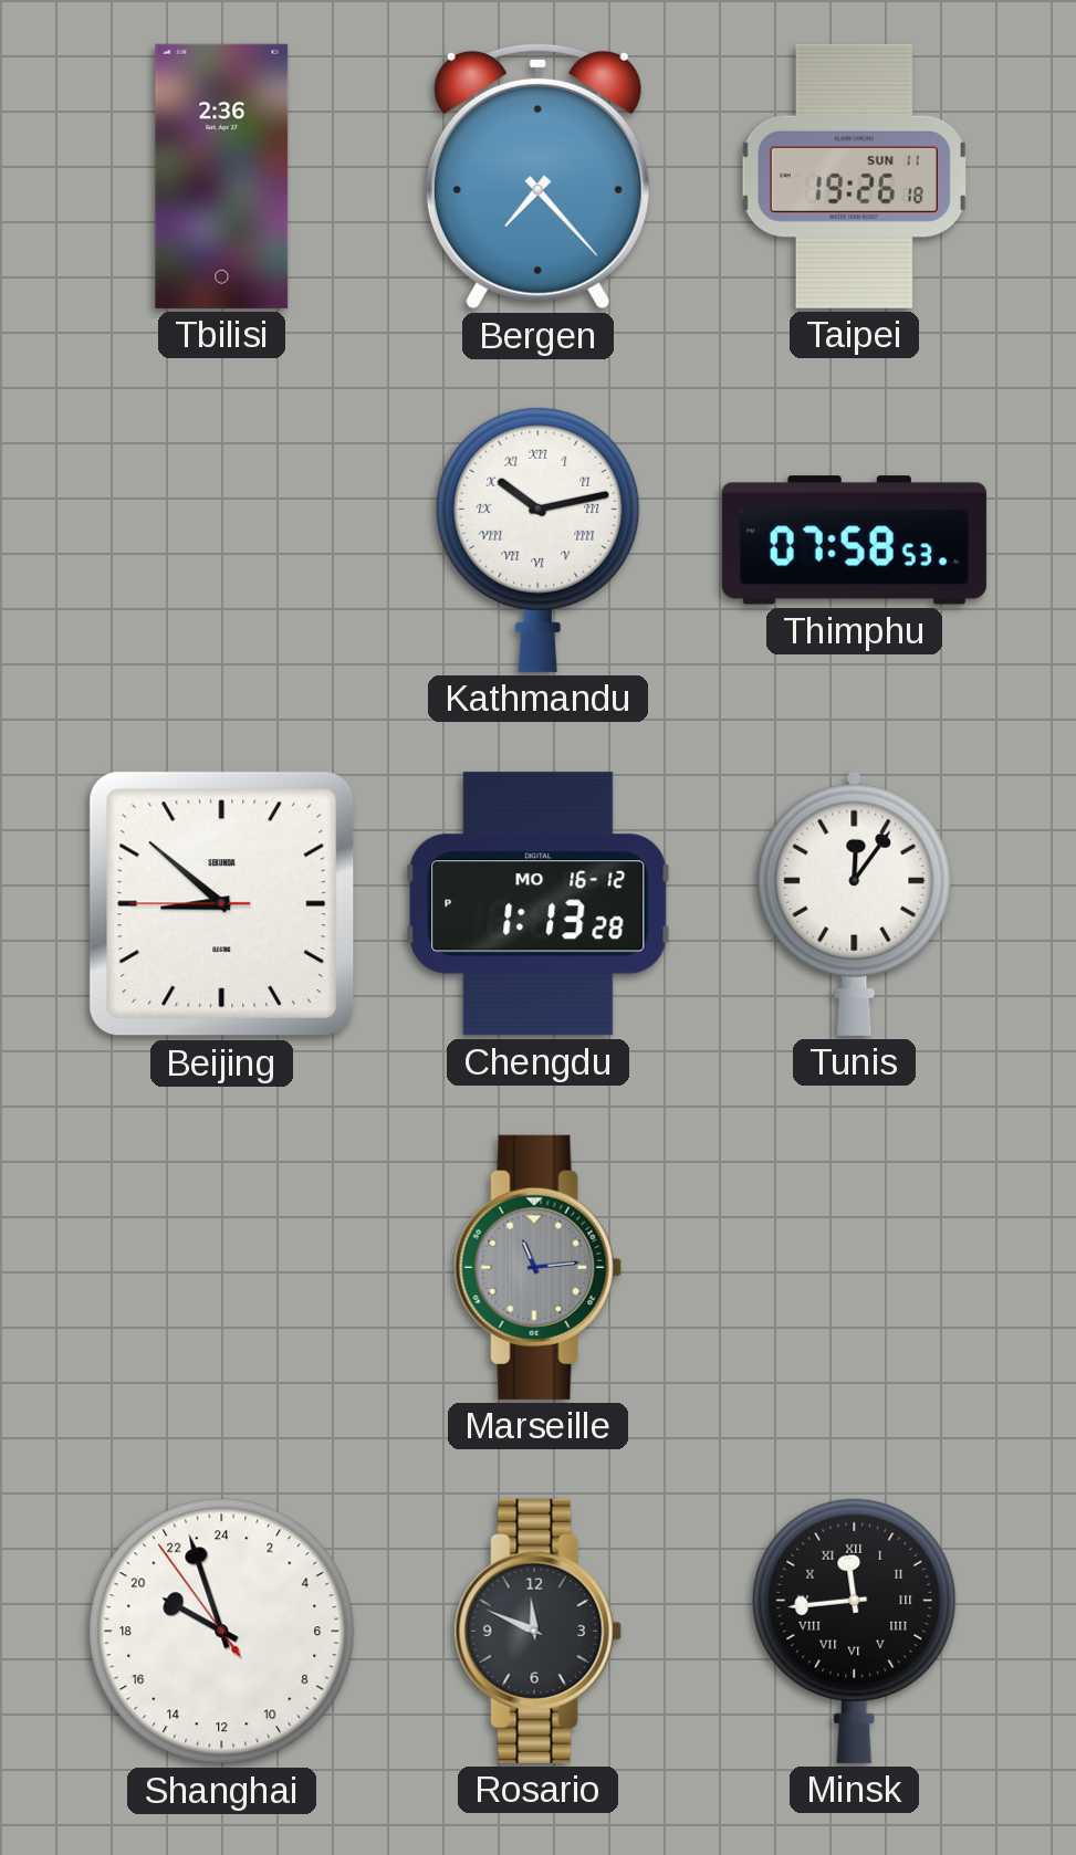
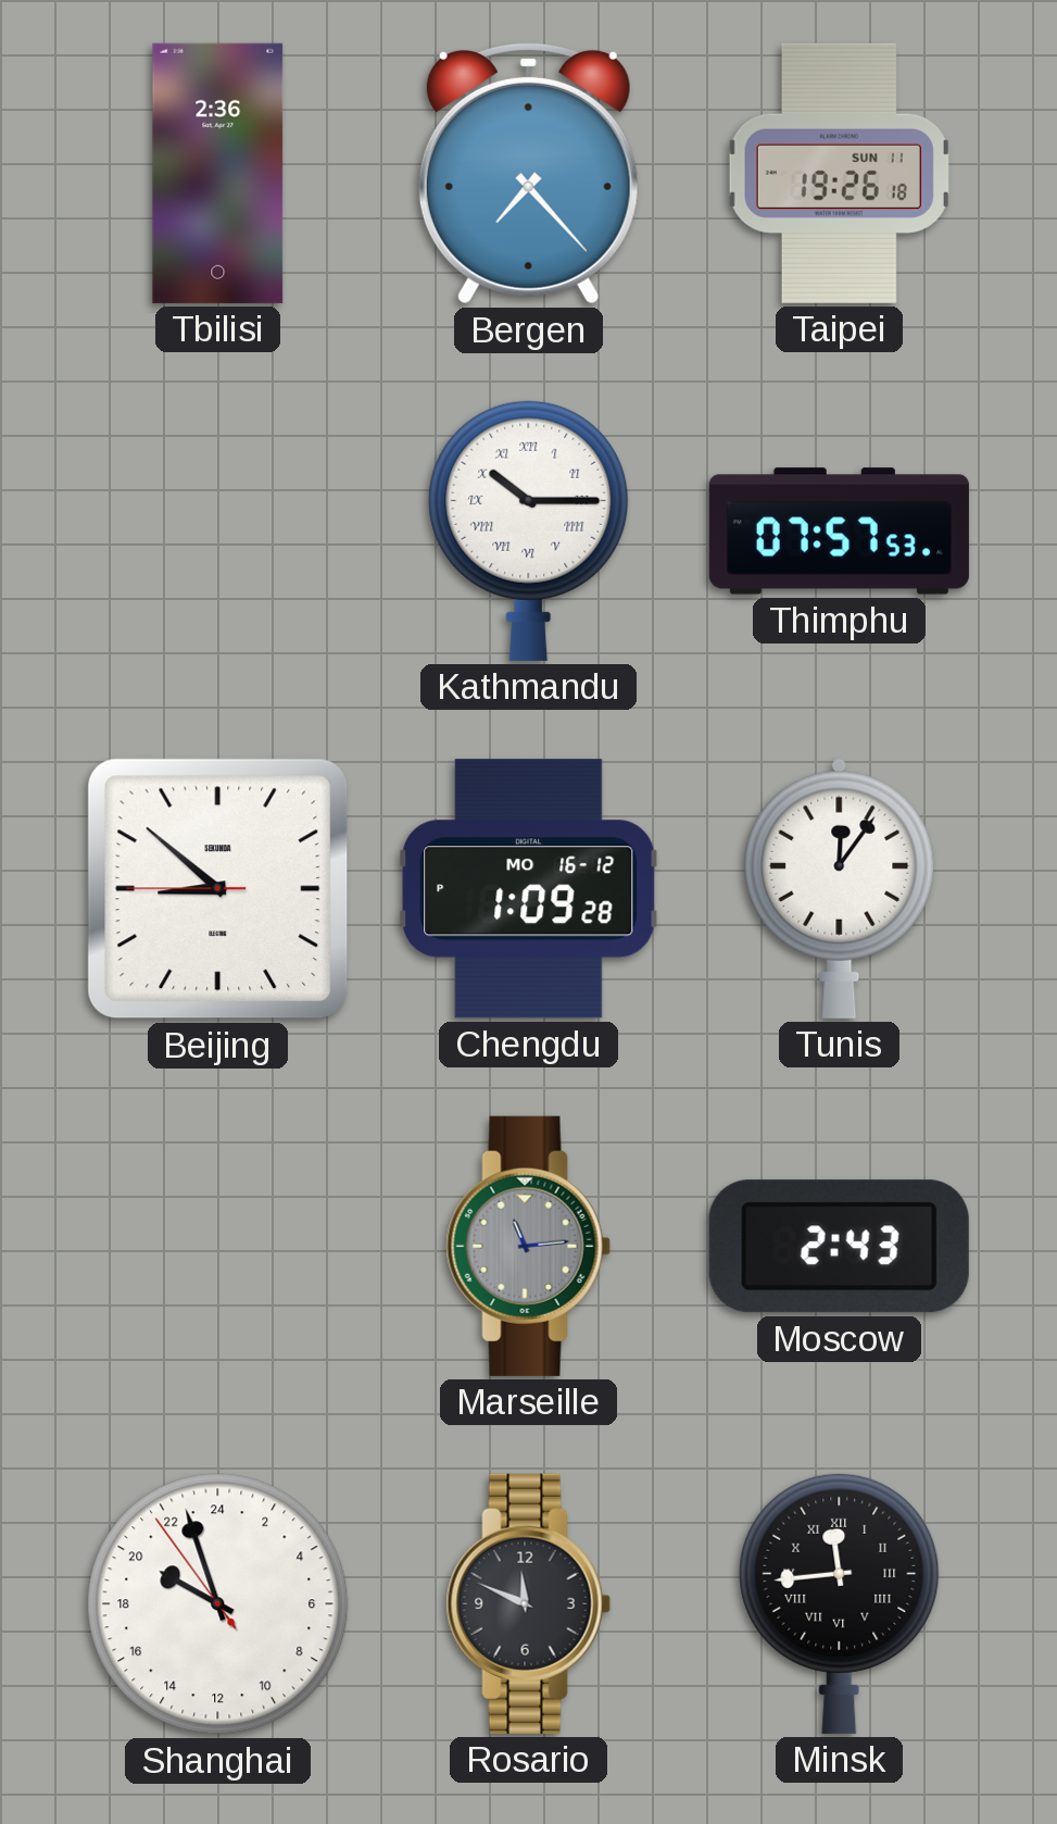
Kathmandu: 10:13 -> 10:15 (529, 530)
Thimphu: 07:58 -> 07:57 (839, 532)
Chengdu: 1:13 -> 1:09 (529, 889)
Moscow: none -> 2:43 (839, 1247)
